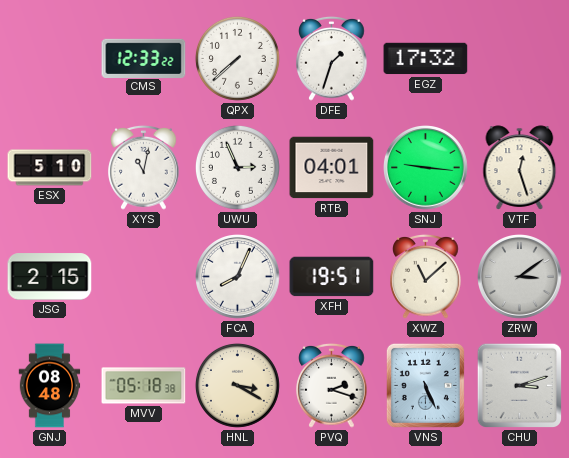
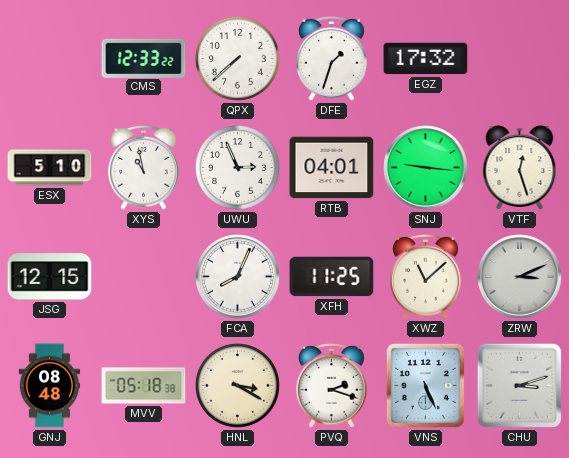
XYS: 11:02 -> 10:58 (144, 167)
JSG: 2:15 -> 12:15 (50, 277)
XFH: 19:51 -> 11:25 (332, 277)
ZRW: 3:09 -> 3:11 (520, 277)
